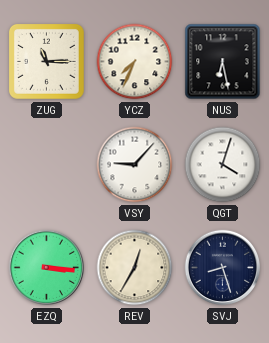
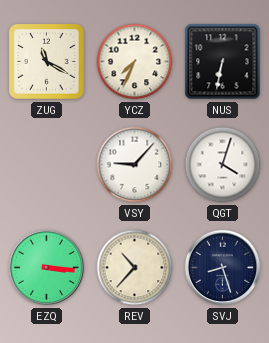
ZUG: 11:15 -> 11:20 (47, 62)
NUS: 6:28 -> 6:32 (223, 62)
REV: 12:35 -> 10:37 (135, 268)
